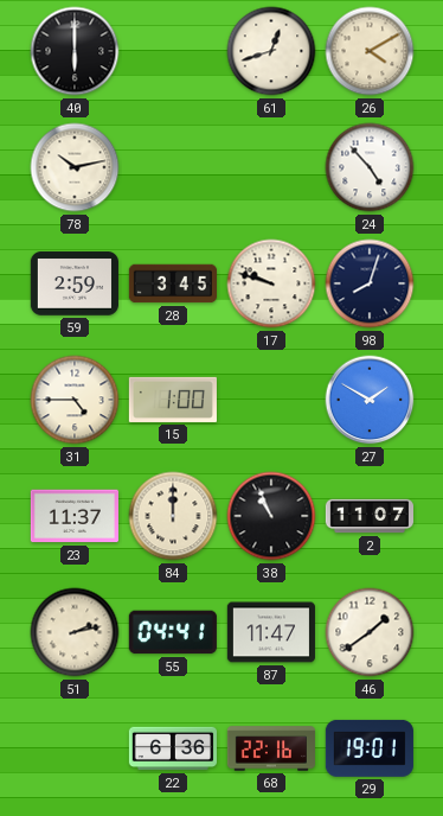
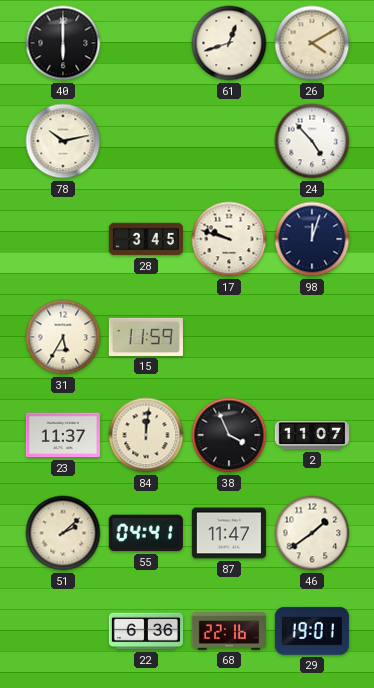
59: 2:59 -> none (75, 283)
98: 8:03 -> 12:03 (312, 239)
31: 4:45 -> 5:35 (63, 337)
15: 1:00 -> 11:59 (146, 337)
27: 1:50 -> none (370, 400)
84: 12:00 -> 12:01 (146, 435)
38: 10:56 -> 3:56 (229, 435)
51: 2:13 -> 2:08 (63, 533)
